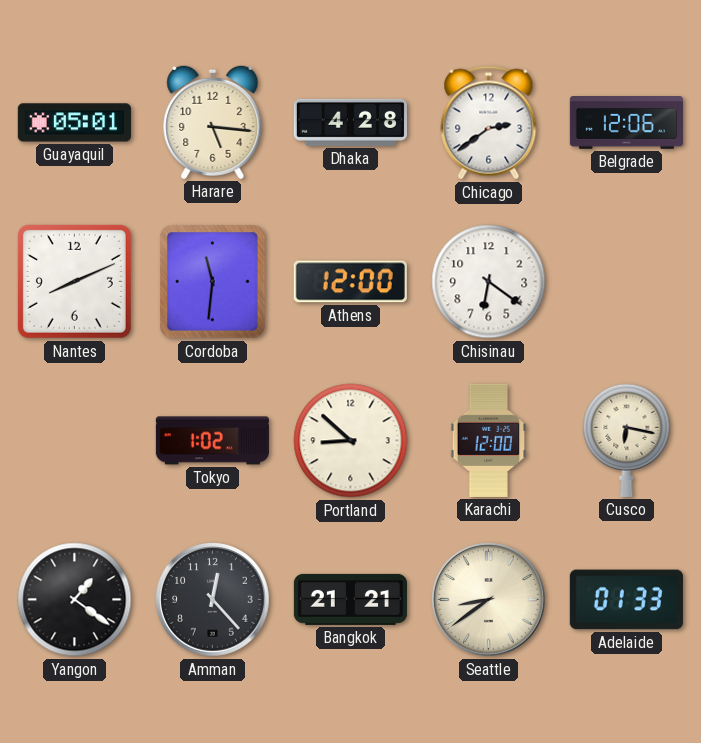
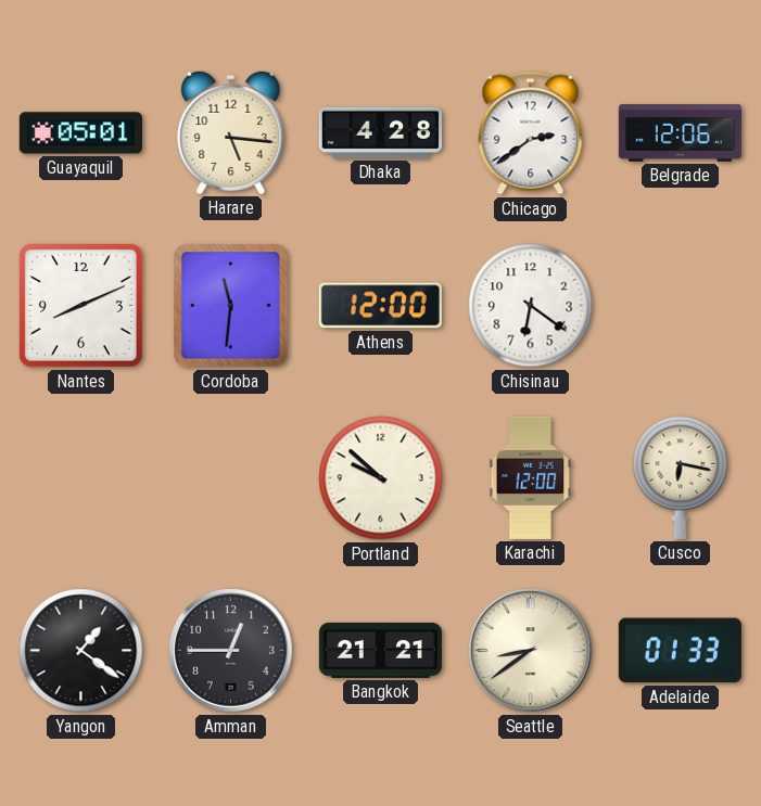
Tokyo: 1:02 -> none (212, 441)
Portland: 8:52 -> 9:52 (381, 478)
Amman: 12:23 -> 12:45 (231, 651)
